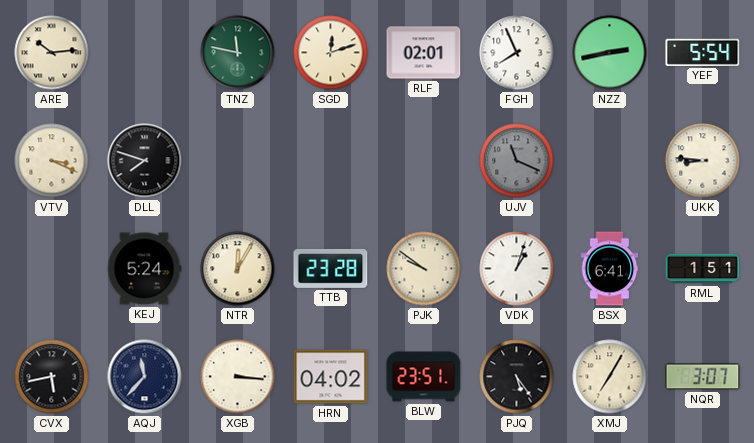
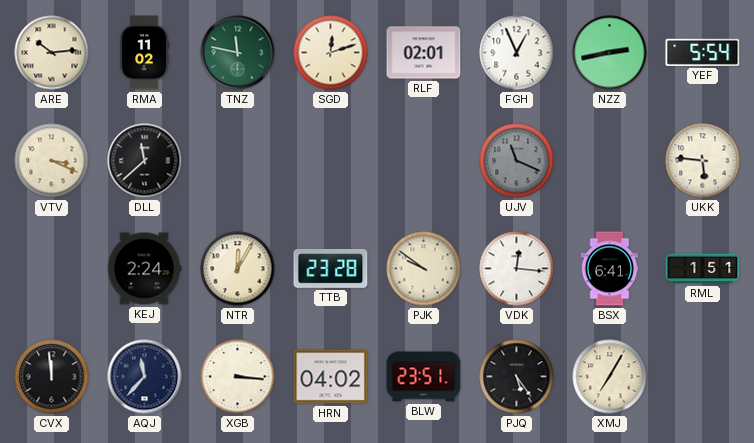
RMA: none -> 11:02 (144, 53)
FGH: 7:56 -> 12:56 (517, 53)
DLL: 7:48 -> 11:38 (145, 161)
UKK: 8:46 -> 5:46 (703, 161)
KEJ: 5:24 -> 2:24 (144, 269)
VDK: 1:03 -> 12:16 (517, 269)
CVX: 5:43 -> 11:59 (52, 377)
NQR: 3:07 -> none (703, 377)
